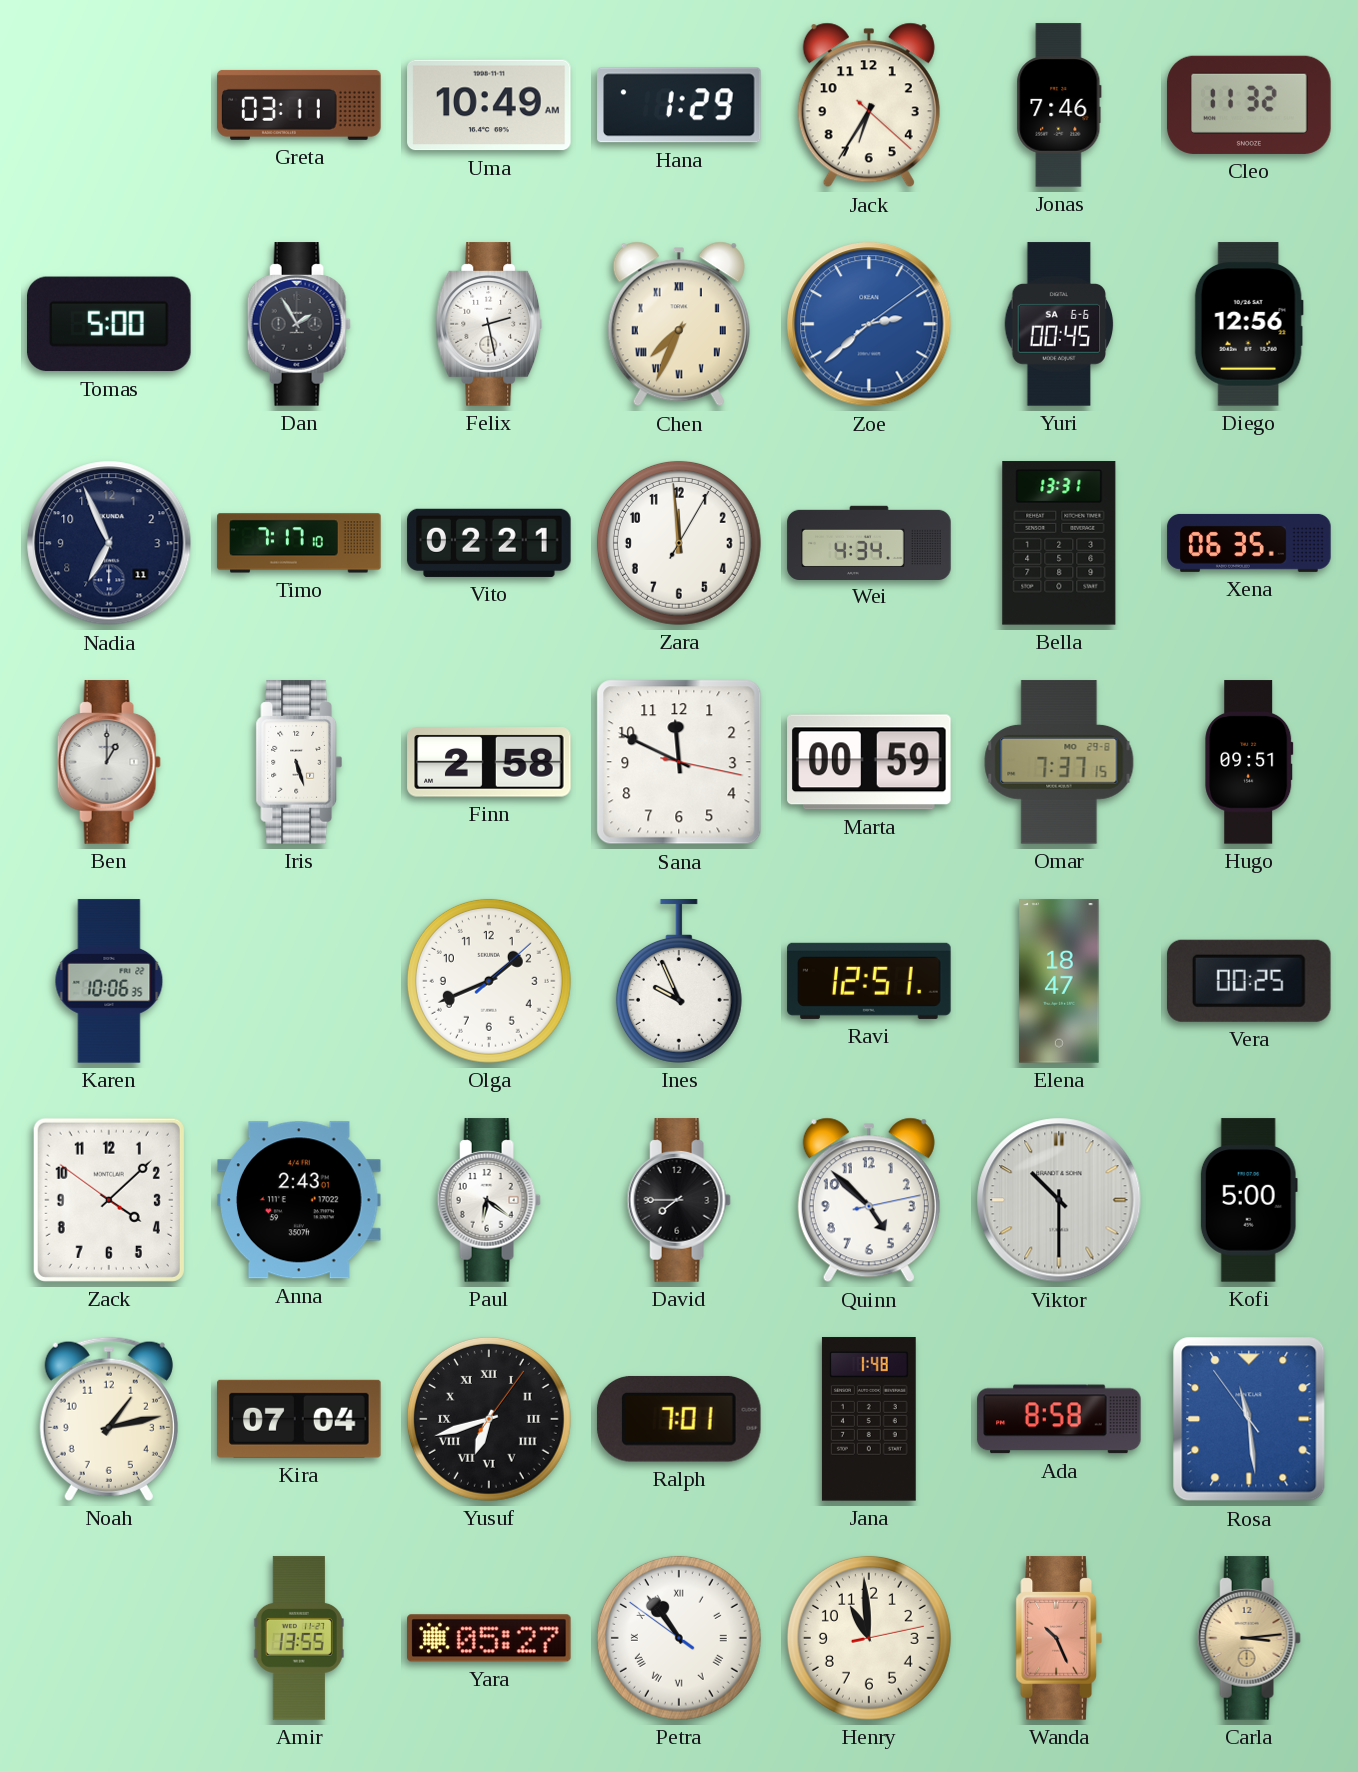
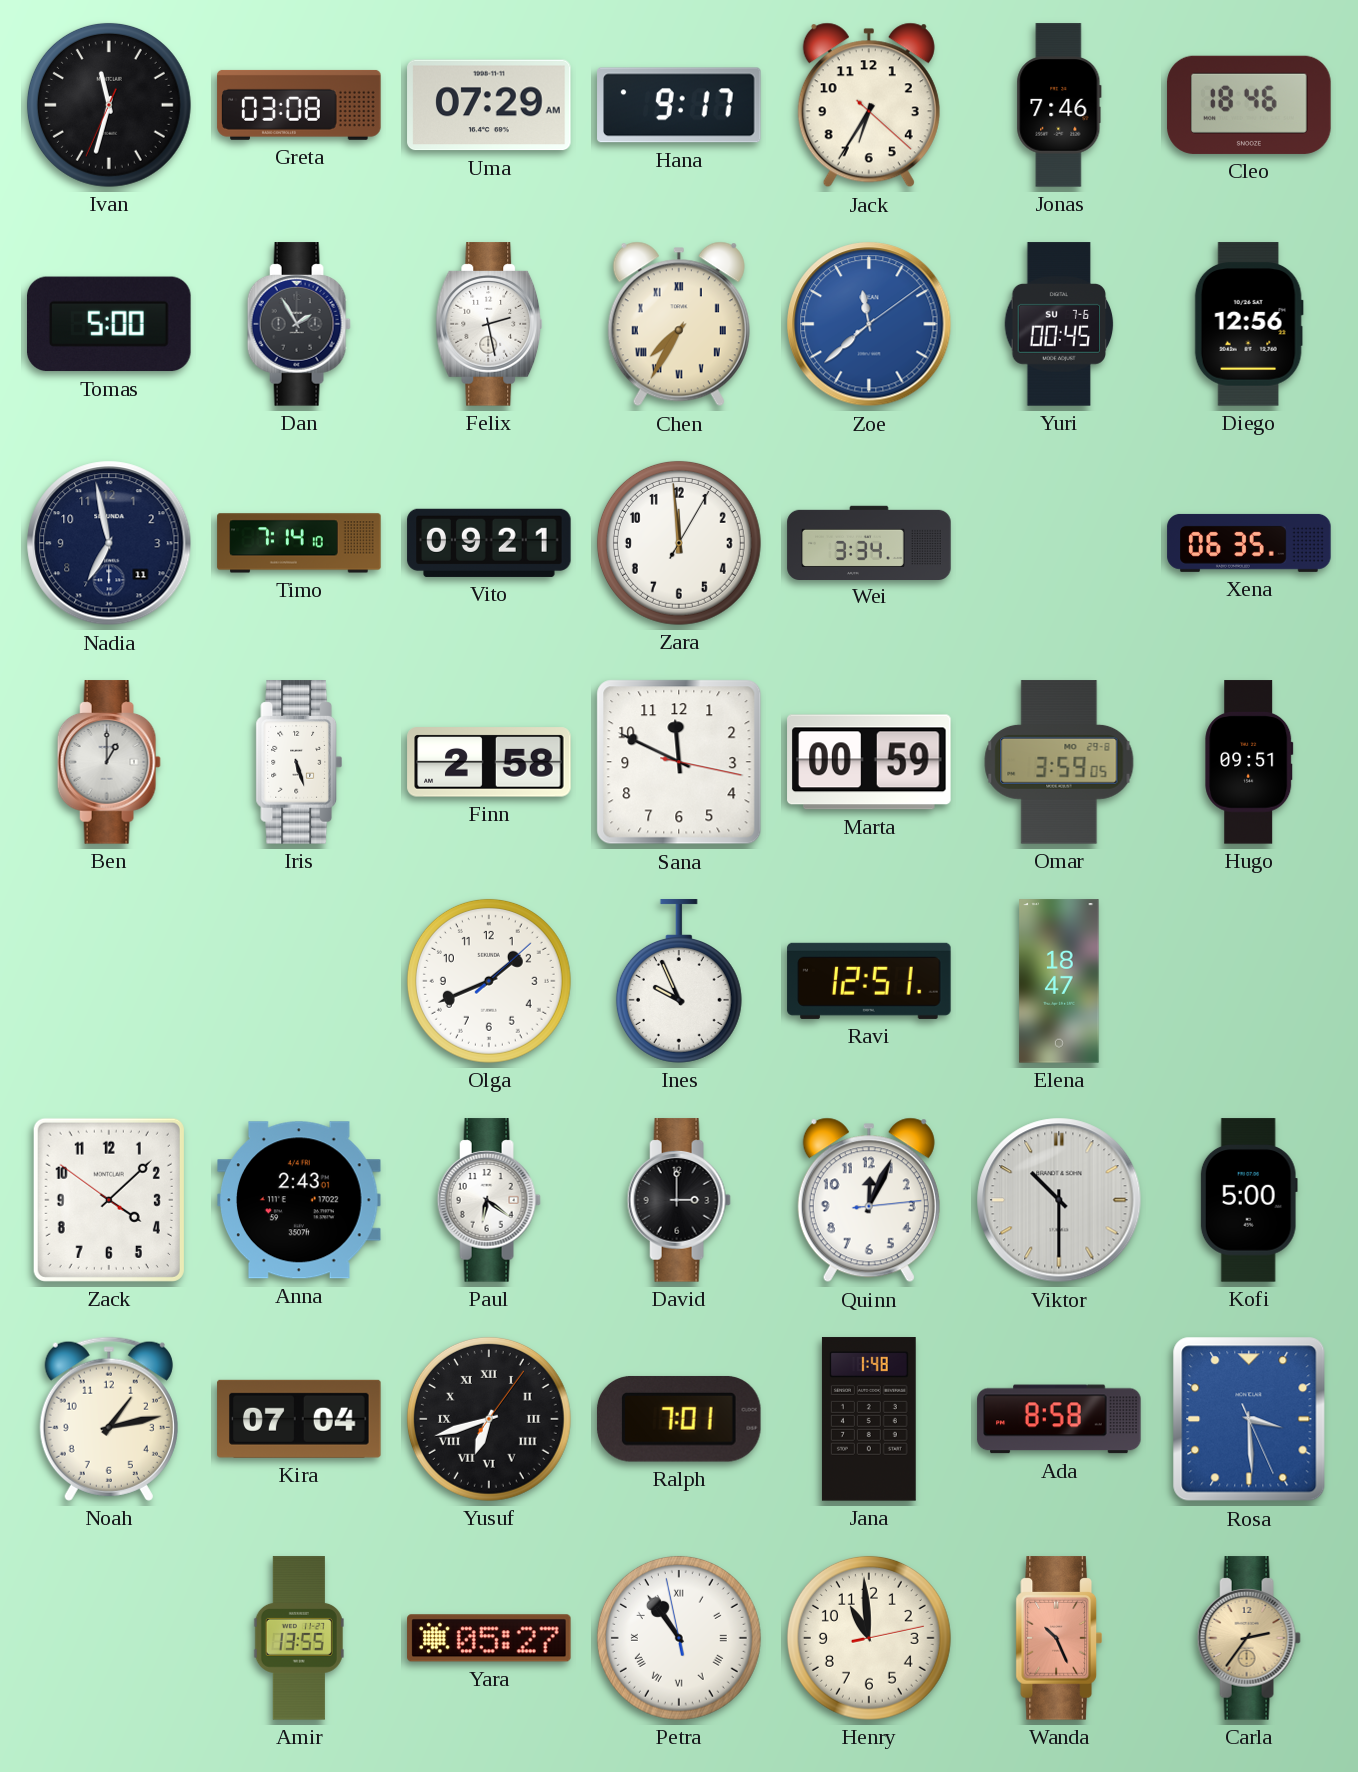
Ivan: none -> 11:32 (109, 105)
Greta: 03:11 -> 03:08 (299, 105)
Uma: 10:49 -> 07:29 (489, 105)
Hana: 1:29 -> 9:17 (679, 105)
Cleo: 11:32 -> 18:46 (1249, 105)
Chen: 7:34 -> 7:35 (679, 324)
Zoe: 2:38 -> 11:38 (869, 324)
Yuri date: SA 6-6 -> SU 7-6 (1059, 324)
Nadia: 6:56 -> 6:58 (109, 543)
Timo: 7:17 -> 7:14 (299, 543)
Vito: 02:21 -> 09:21 (489, 543)
Wei: 4:34 -> 3:34 (869, 542)
Bella: 13:31 -> none (1059, 543)
Omar: 7:37 -> 3:59 (1059, 762)
Karen: 10:06 -> none (109, 981)
Vera: 00:25 -> none (1249, 981)
David: 7:45 -> 3:00 (679, 1200)
Quinn: 4:52 -> 12:04 (869, 1200)
Rosa: 11:28 -> 3:29 (1249, 1419)
Petra: 10:53:51 -> 10:53:58 (679, 1638)
Carla: 3:14 -> 2:36 (1249, 1638)
